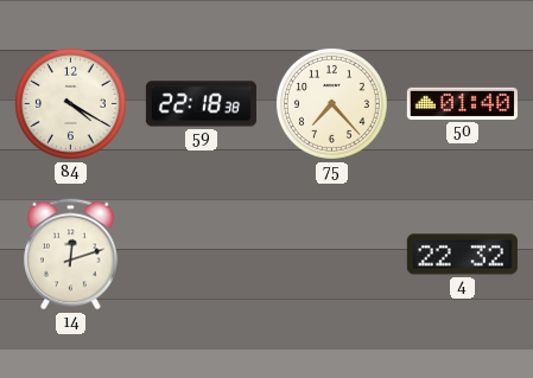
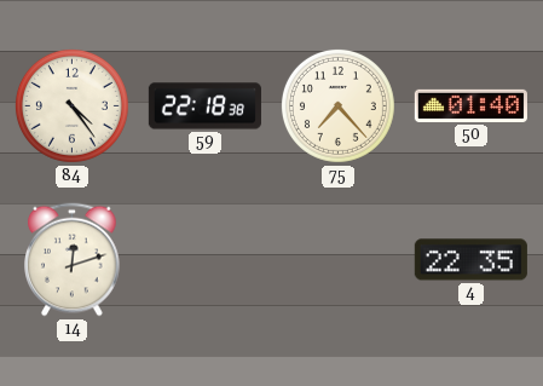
84: 4:20 -> 4:24 (71, 105)
4: 22:32 -> 22:35 (470, 260)
